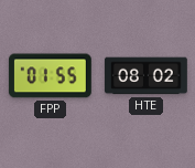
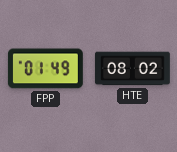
FPP: 01:55 -> 01:49 (45, 69)
